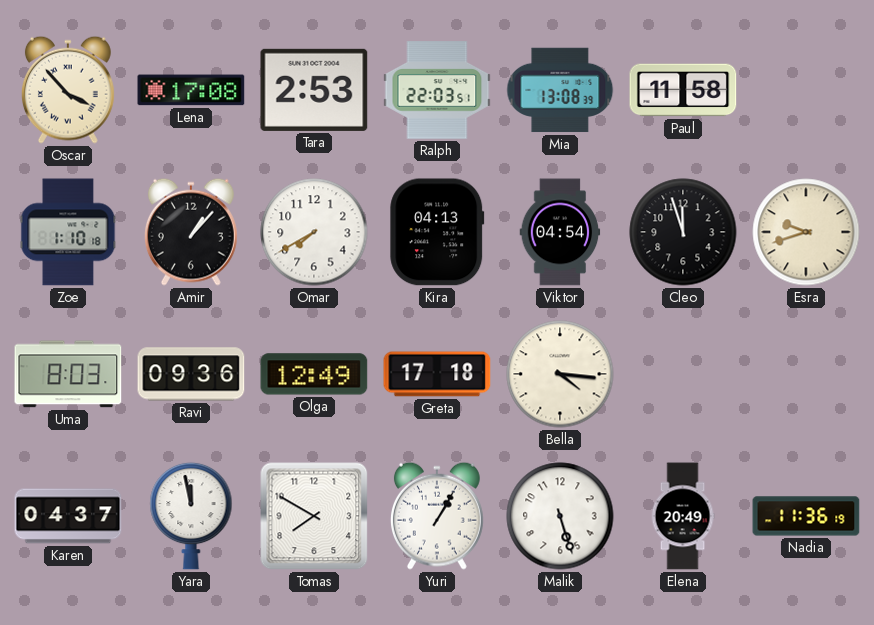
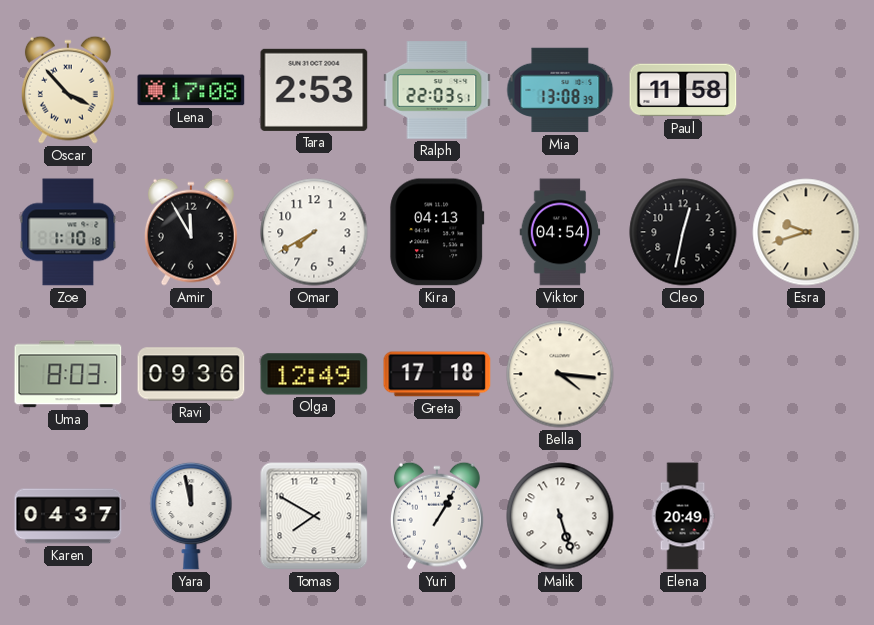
Amir: 1:07 -> 11:55 (191, 232)
Cleo: 11:57 -> 12:32 (683, 232)
Nadia: 11:36 -> none (806, 516)
